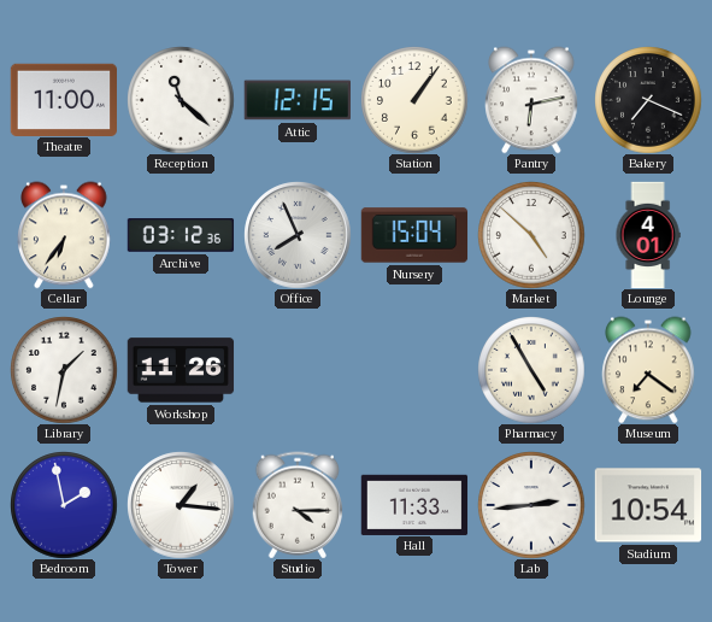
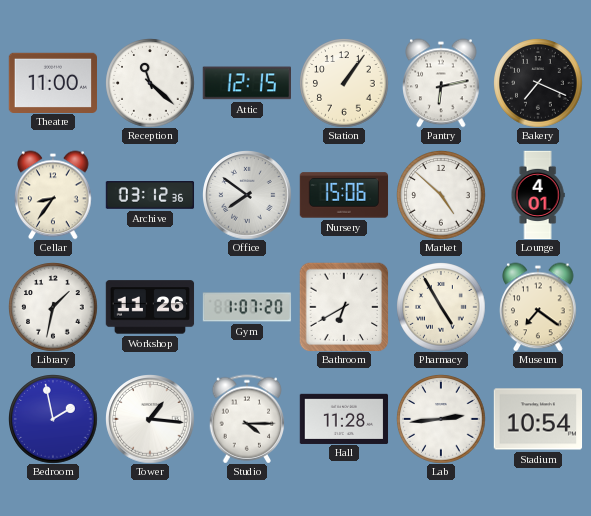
Cellar: 6:36 -> 8:36 (53, 195)
Office: 7:56 -> 7:51 (247, 195)
Nursery: 15:04 -> 15:06 (344, 195)
Gym: none -> 1:07 (247, 307)
Bathroom: none -> 6:40 (344, 307)
Hall: 11:33 -> 11:28 (344, 418)
